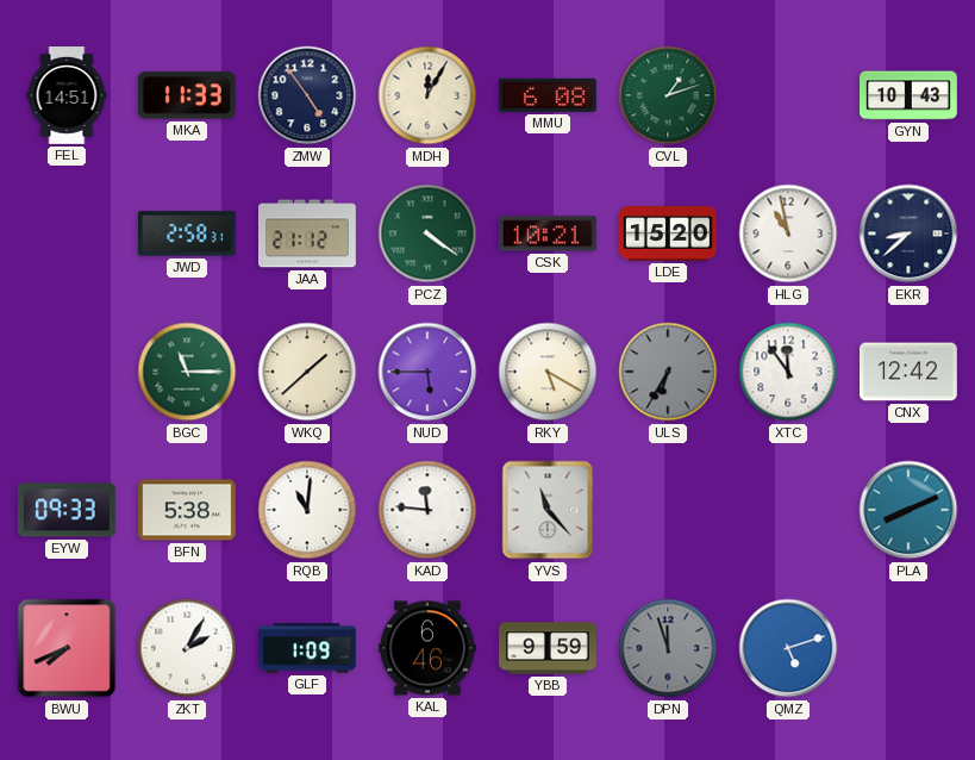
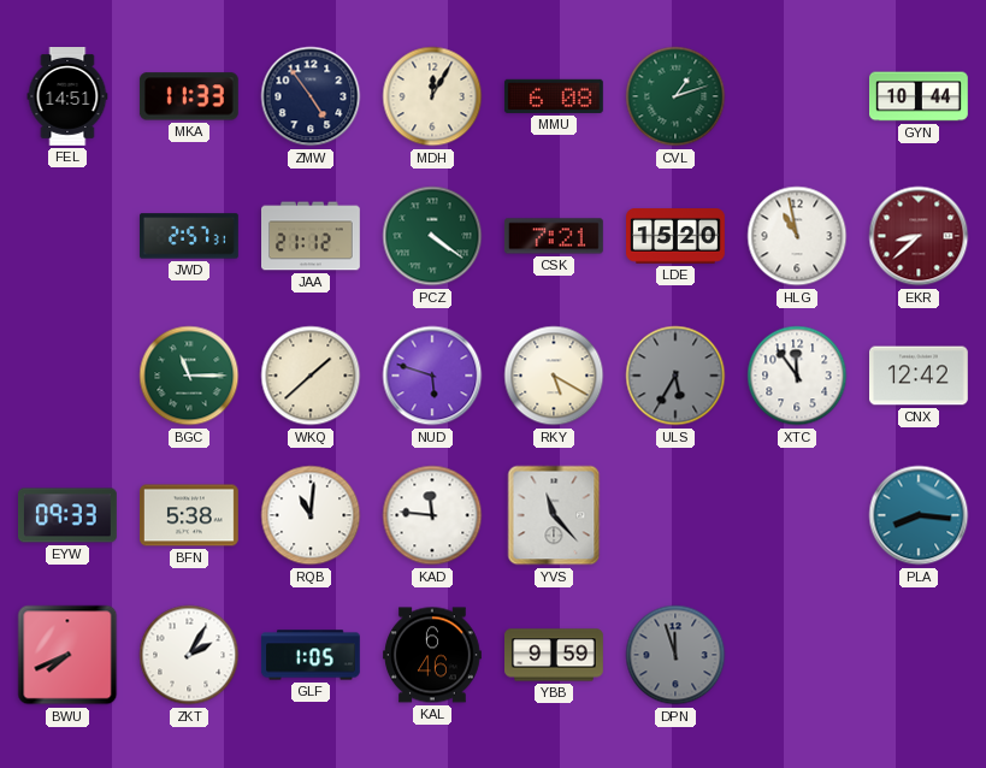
GYN: 10:43 -> 10:44 (920, 96)
JWD: 2:58 -> 2:57 (189, 236)
CSK: 10:21 -> 7:21 (554, 236)
EKR dial: navy -> burgundy (919, 236)
NUD: 5:45 -> 5:48 (432, 376)
ULS: 6:35 -> 5:35 (675, 376)
PLA: 8:11 -> 8:16 (919, 515)
GLF: 1:09 -> 1:05 (311, 655)
QMZ: 5:12 -> none (788, 648)
